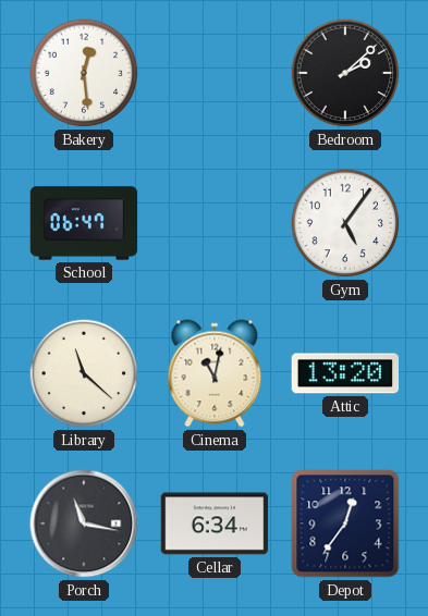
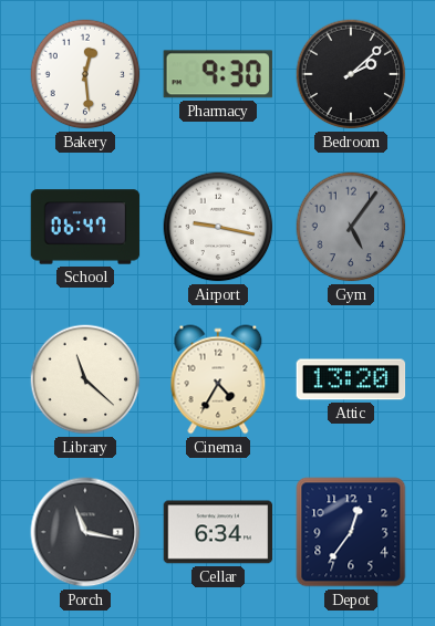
Pharmacy: none -> 9:30 (218, 74)
Airport: none -> 9:17 (218, 227)
Gym dial: white -> grey (351, 227)
Cinema: 11:02 -> 4:35 (218, 379)
